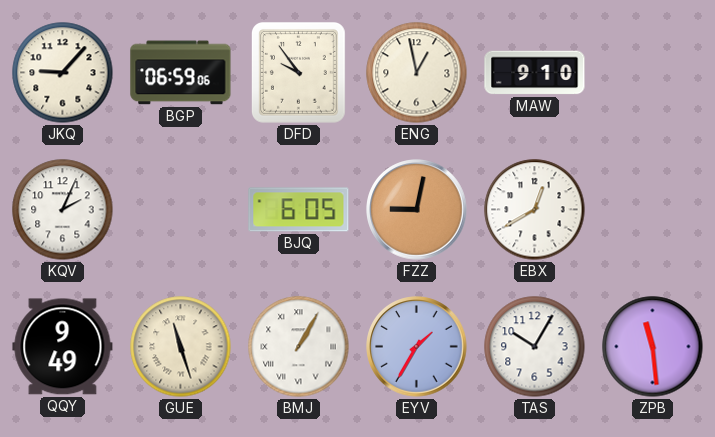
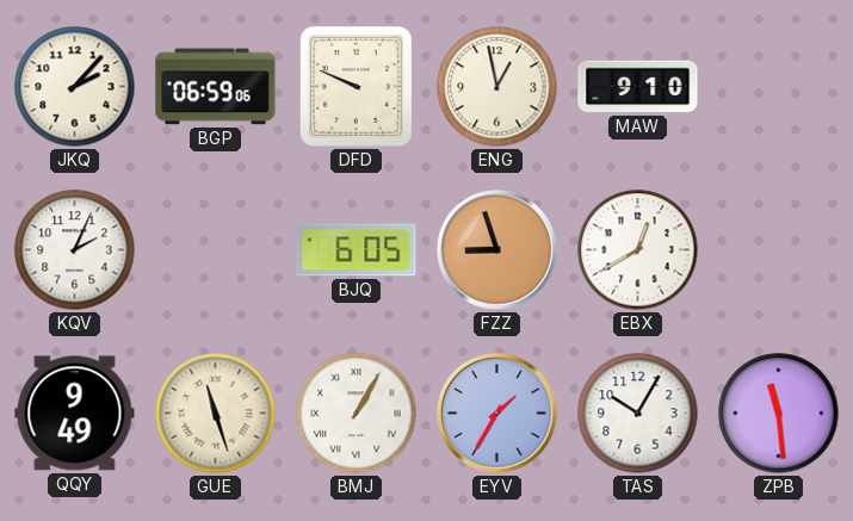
JKQ: 9:07 -> 2:07 (75, 87)
DFD: 9:54 -> 9:49 (356, 87)
FZZ: 9:02 -> 8:57 (497, 250)
